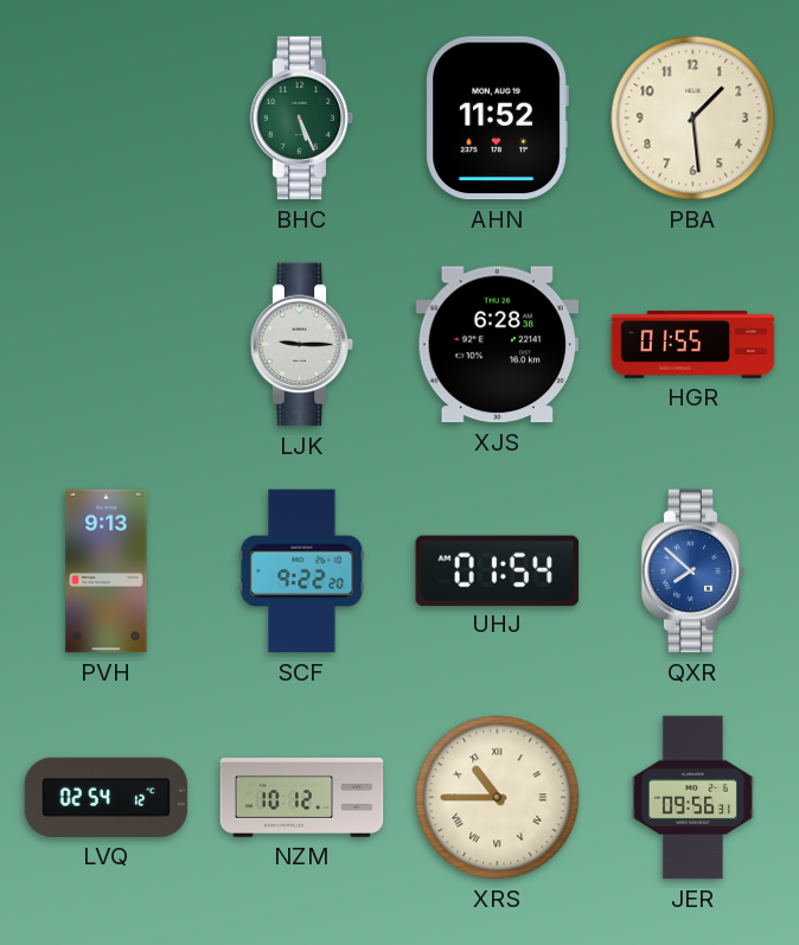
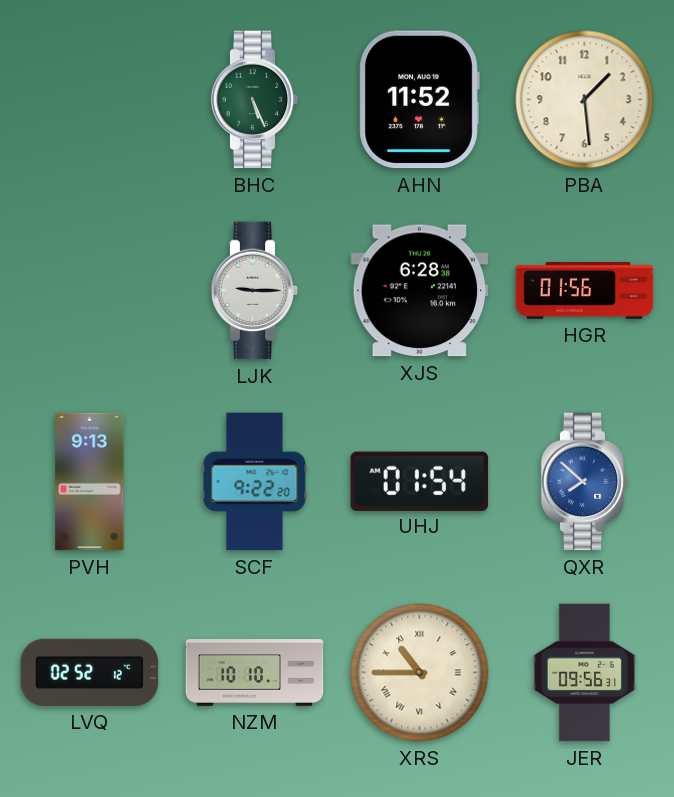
HGR: 01:55 -> 01:56 (585, 291)
LVQ: 02:54 -> 02:52 (90, 672)
NZM: 10:12 -> 10:10 (255, 673)
